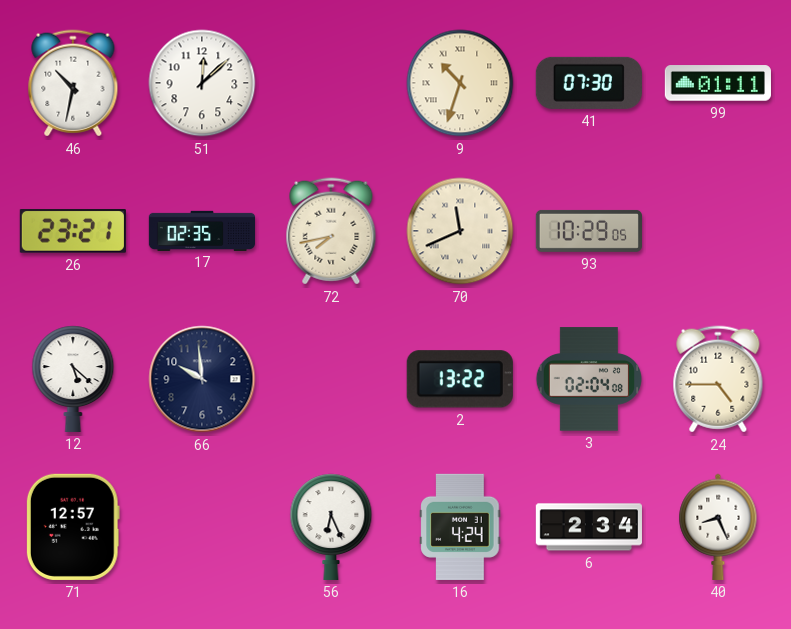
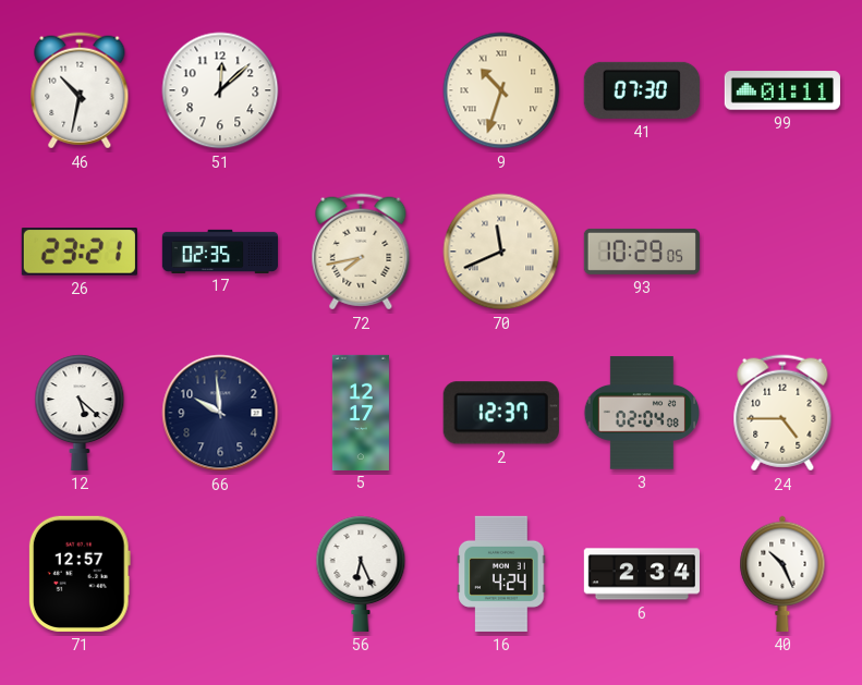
5: none -> 12:17 (361, 412)
2: 13:22 -> 12:37 (501, 413)
40: 8:26 -> 10:26 (782, 574)
